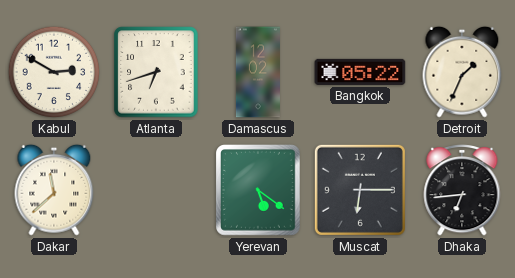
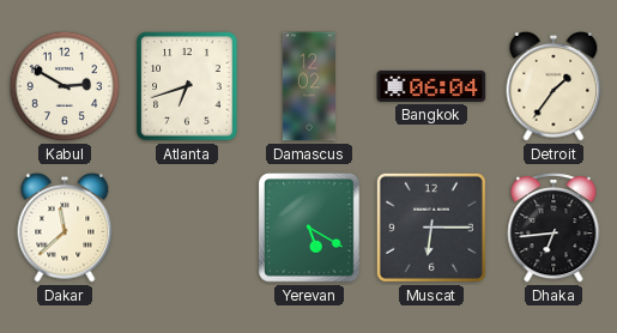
Bangkok: 05:22 -> 06:04 (431, 86)
Detroit: 1:34 -> 1:36 (554, 86)
Yerevan: 5:21 -> 5:20 (310, 229)
